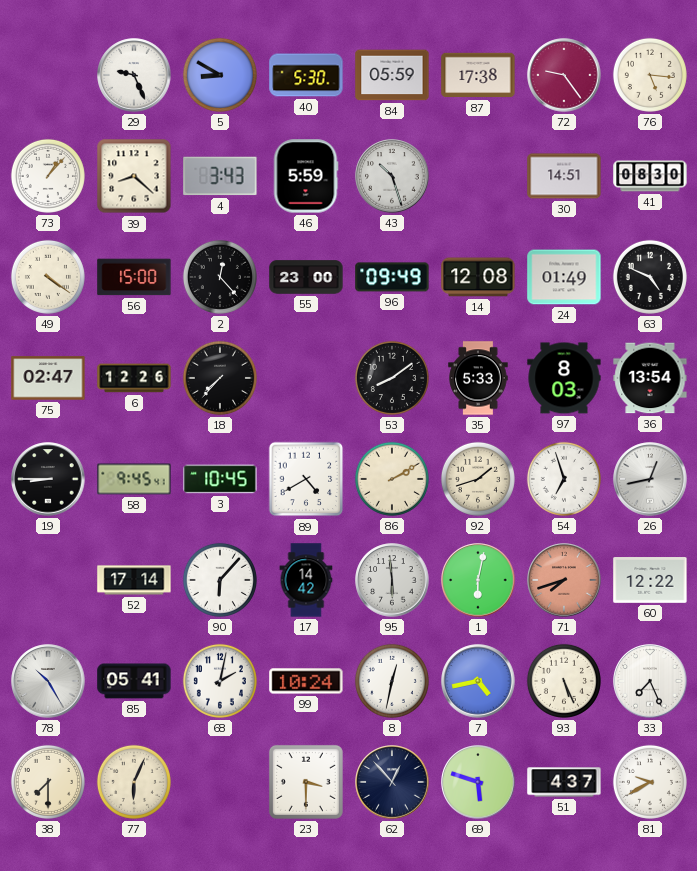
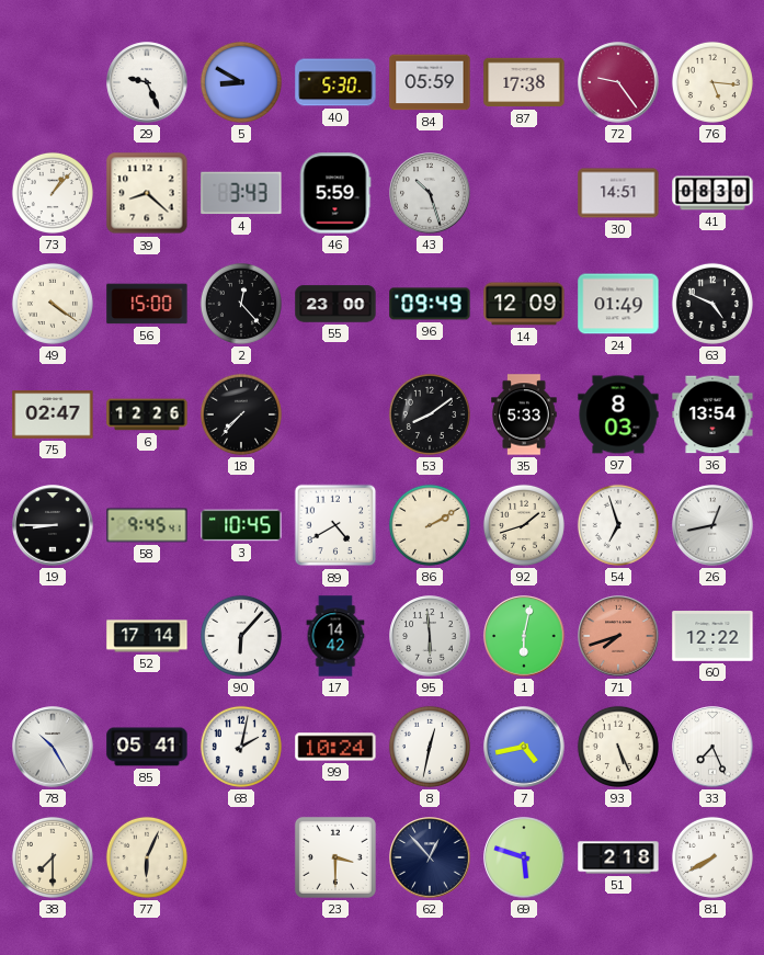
14: 12:08 -> 12:09 (524, 304)
51: 4:37 -> 2:18 (618, 857)
81: 9:40 -> 7:40 (712, 857)
